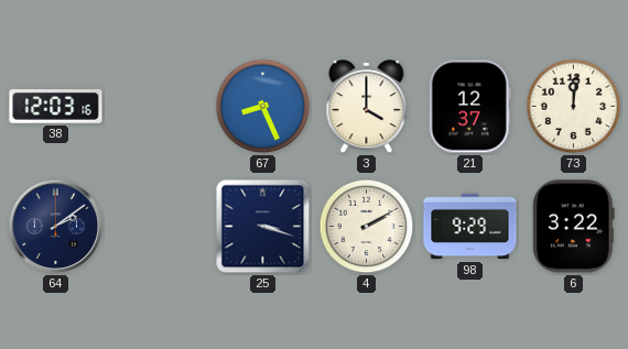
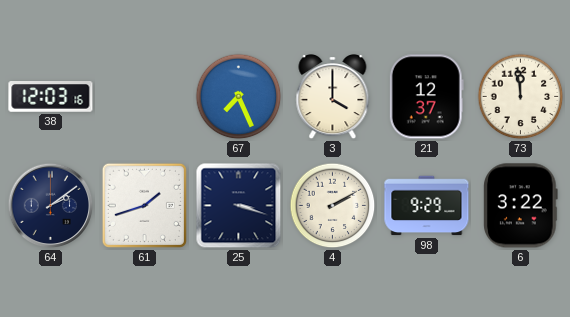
67: 8:26 -> 7:26 (239, 97)
73: 12:01 -> 11:59 (521, 97)
61: none -> 1:42 (144, 205)
